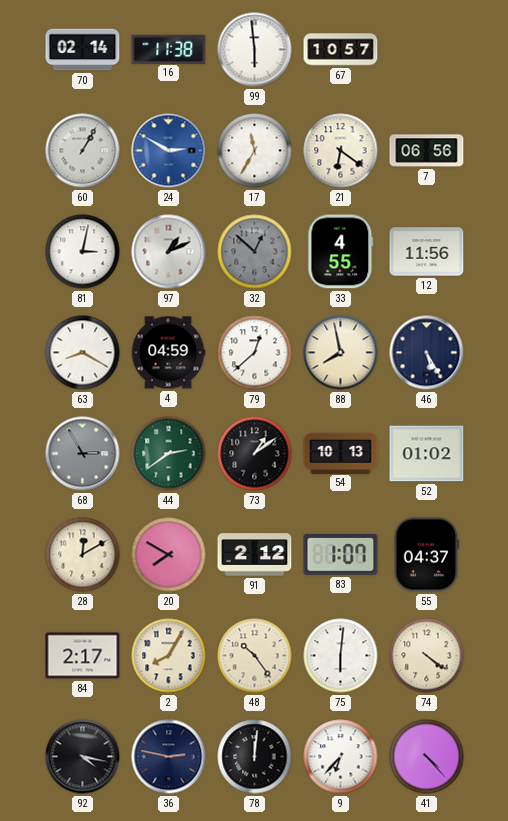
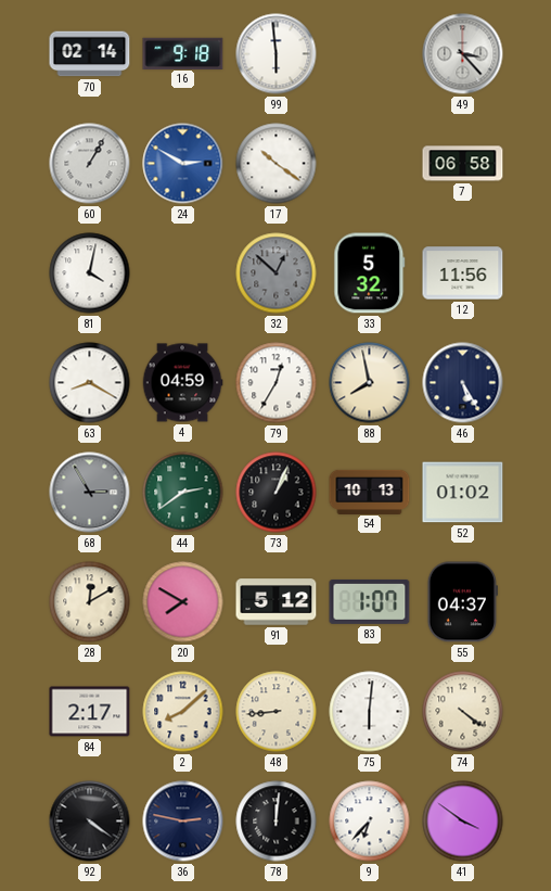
16: 11:38 -> 9:18 (183, 53)
67: 10:57 -> none (341, 50)
49: none -> 3:23 (463, 54)
17: 11:35 -> 10:21 (277, 164)
21: 6:21 -> none (341, 151)
7: 06:56 -> 06:58 (463, 164)
81: 3:02 -> 4:02 (90, 273)
97: 1:11 -> none (169, 252)
33: 4:55 -> 5:32 (370, 273)
79: 12:38 -> 12:35 (277, 383)
73: 1:09 -> 1:04 (277, 493)
91: 2:12 -> 5:12 (277, 602)
2: 8:05 -> 8:08 (183, 712)
48: 10:24 -> 8:44 (277, 712)
92: 4:17 -> 4:21 (90, 822)
41: 4:23 -> 3:51 (463, 822)
